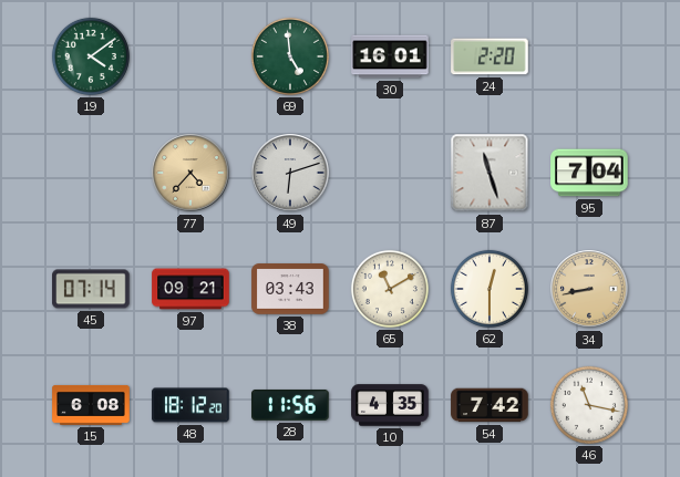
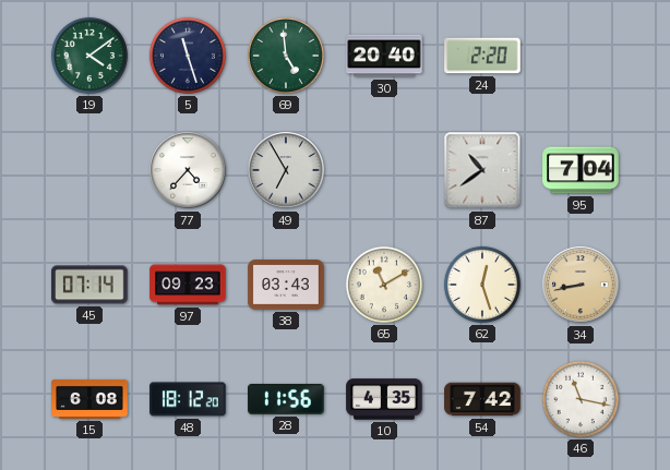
5: none -> 11:27 (188, 56)
30: 16:01 -> 20:40 (384, 56)
77 dial: champagne -> white (188, 170)
49: 6:12 -> 6:55 (286, 170)
87: 11:27 -> 10:39 (482, 170)
97: 09:21 -> 09:23 (188, 285)
62: 12:30 -> 12:27 (482, 285)
